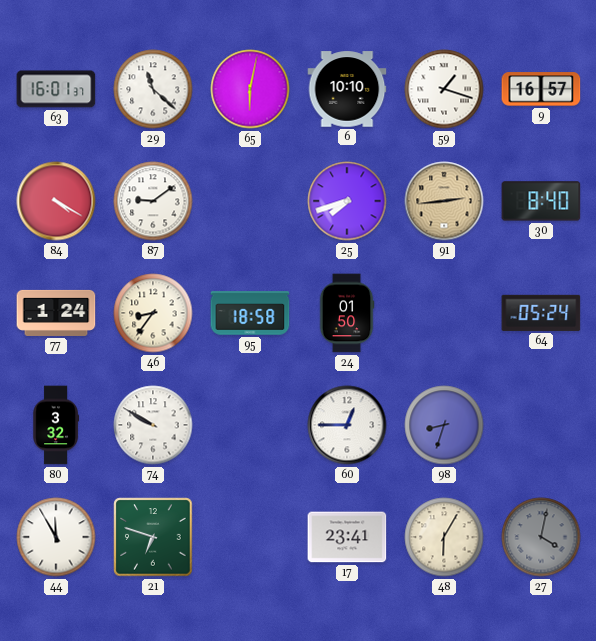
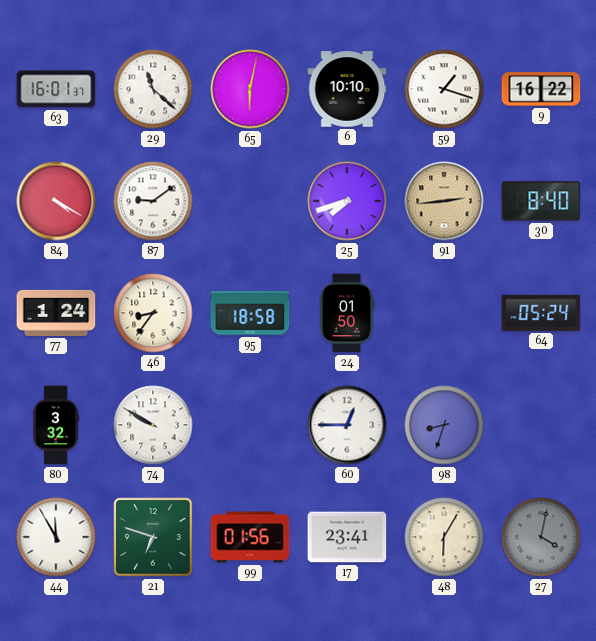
9: 16:57 -> 16:22 (541, 89)
99: none -> 01:56 (250, 537)
